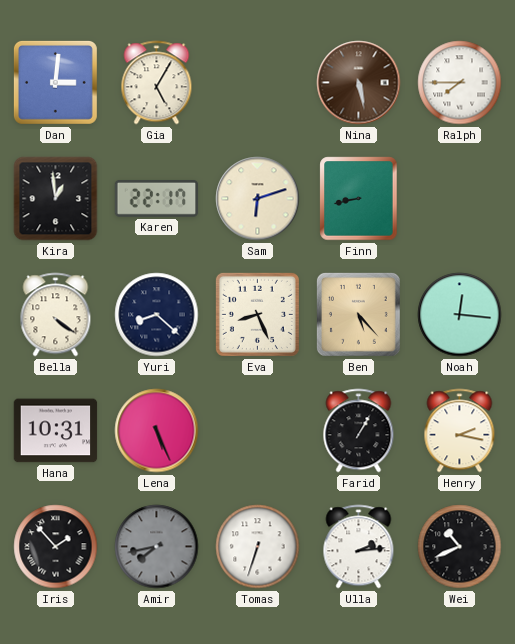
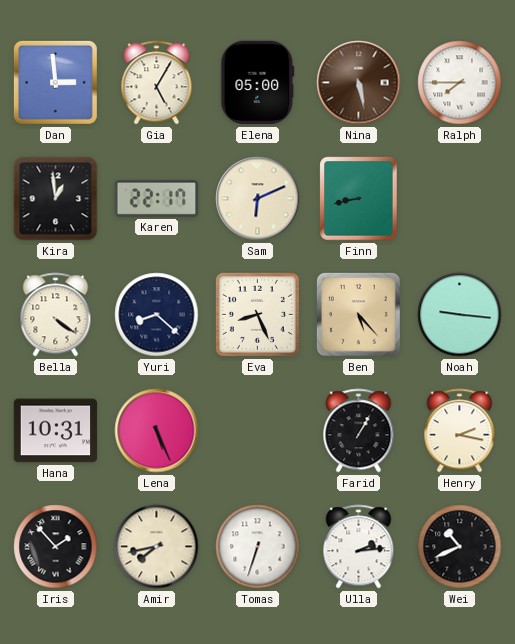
Dan: 3:01 -> 2:59 (55, 82)
Elena: none -> 05:00 (258, 83)
Sam: 6:12 -> 6:11 (258, 199)
Noah: 12:16 -> 9:16 (460, 315)
Amir dial: grey -> cream (157, 547)
